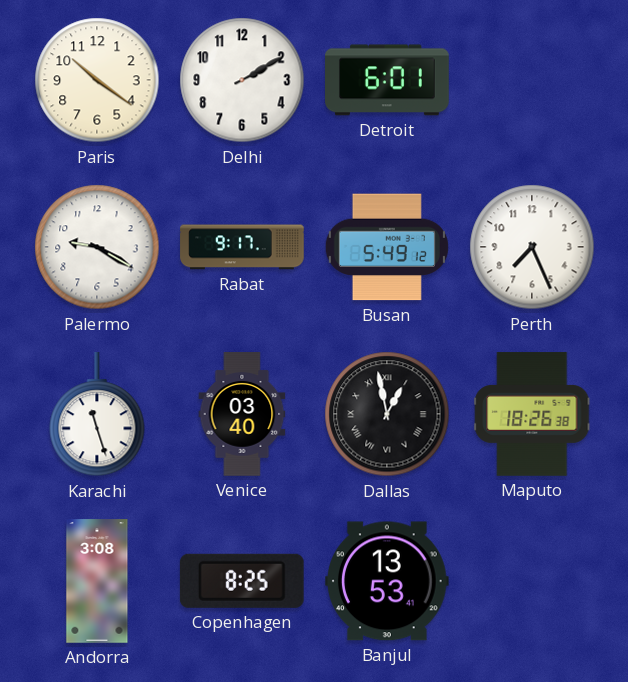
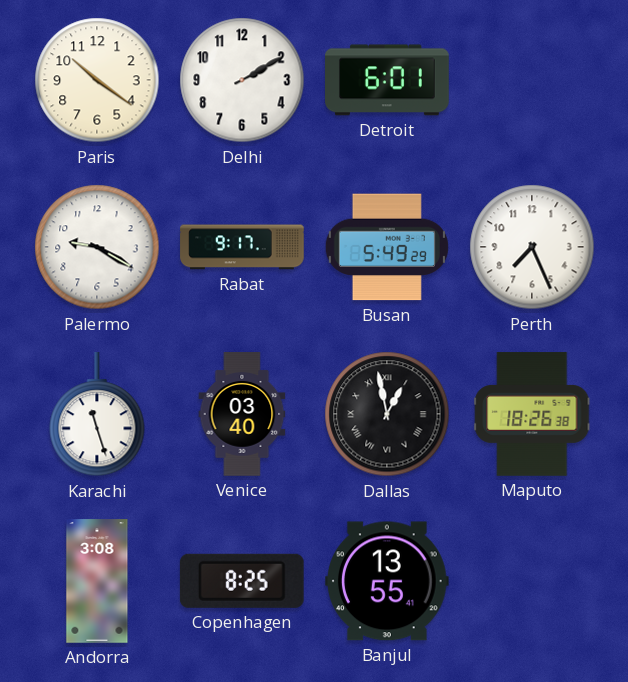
Busan: 5:49:12 -> 5:49:29 (387, 247)
Banjul: 13:53 -> 13:55 (388, 581)
